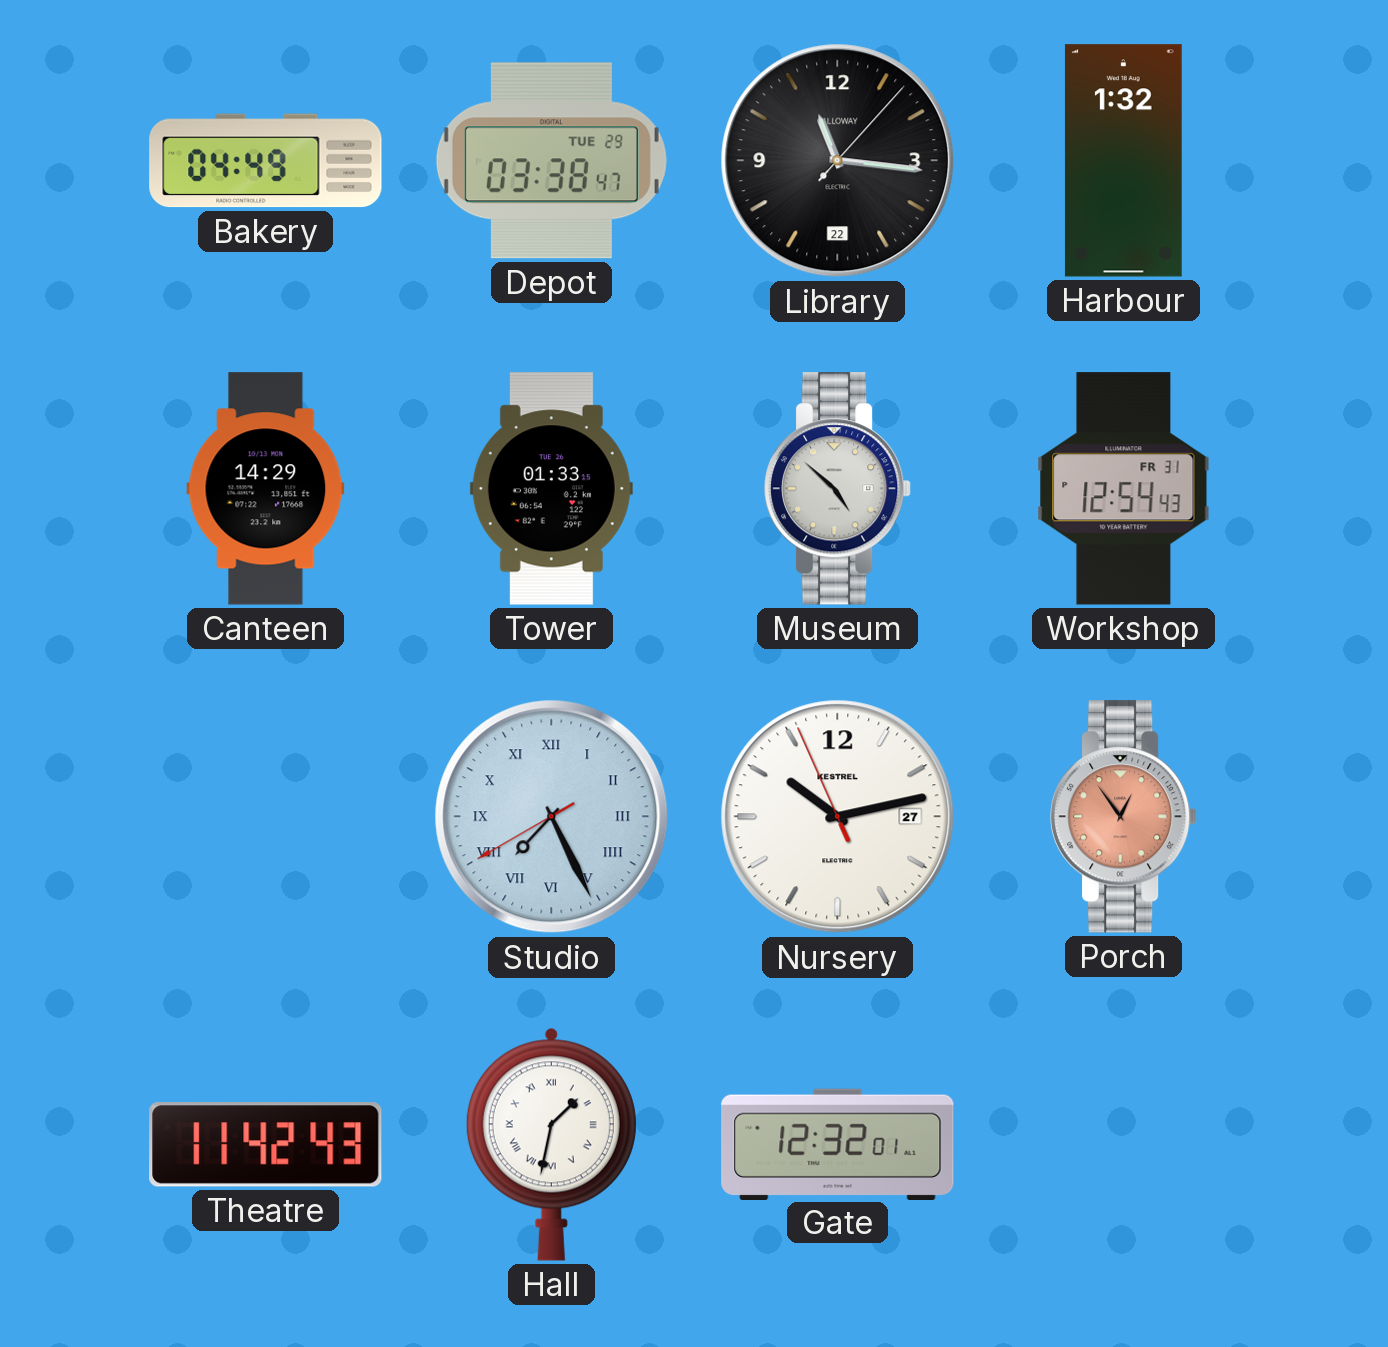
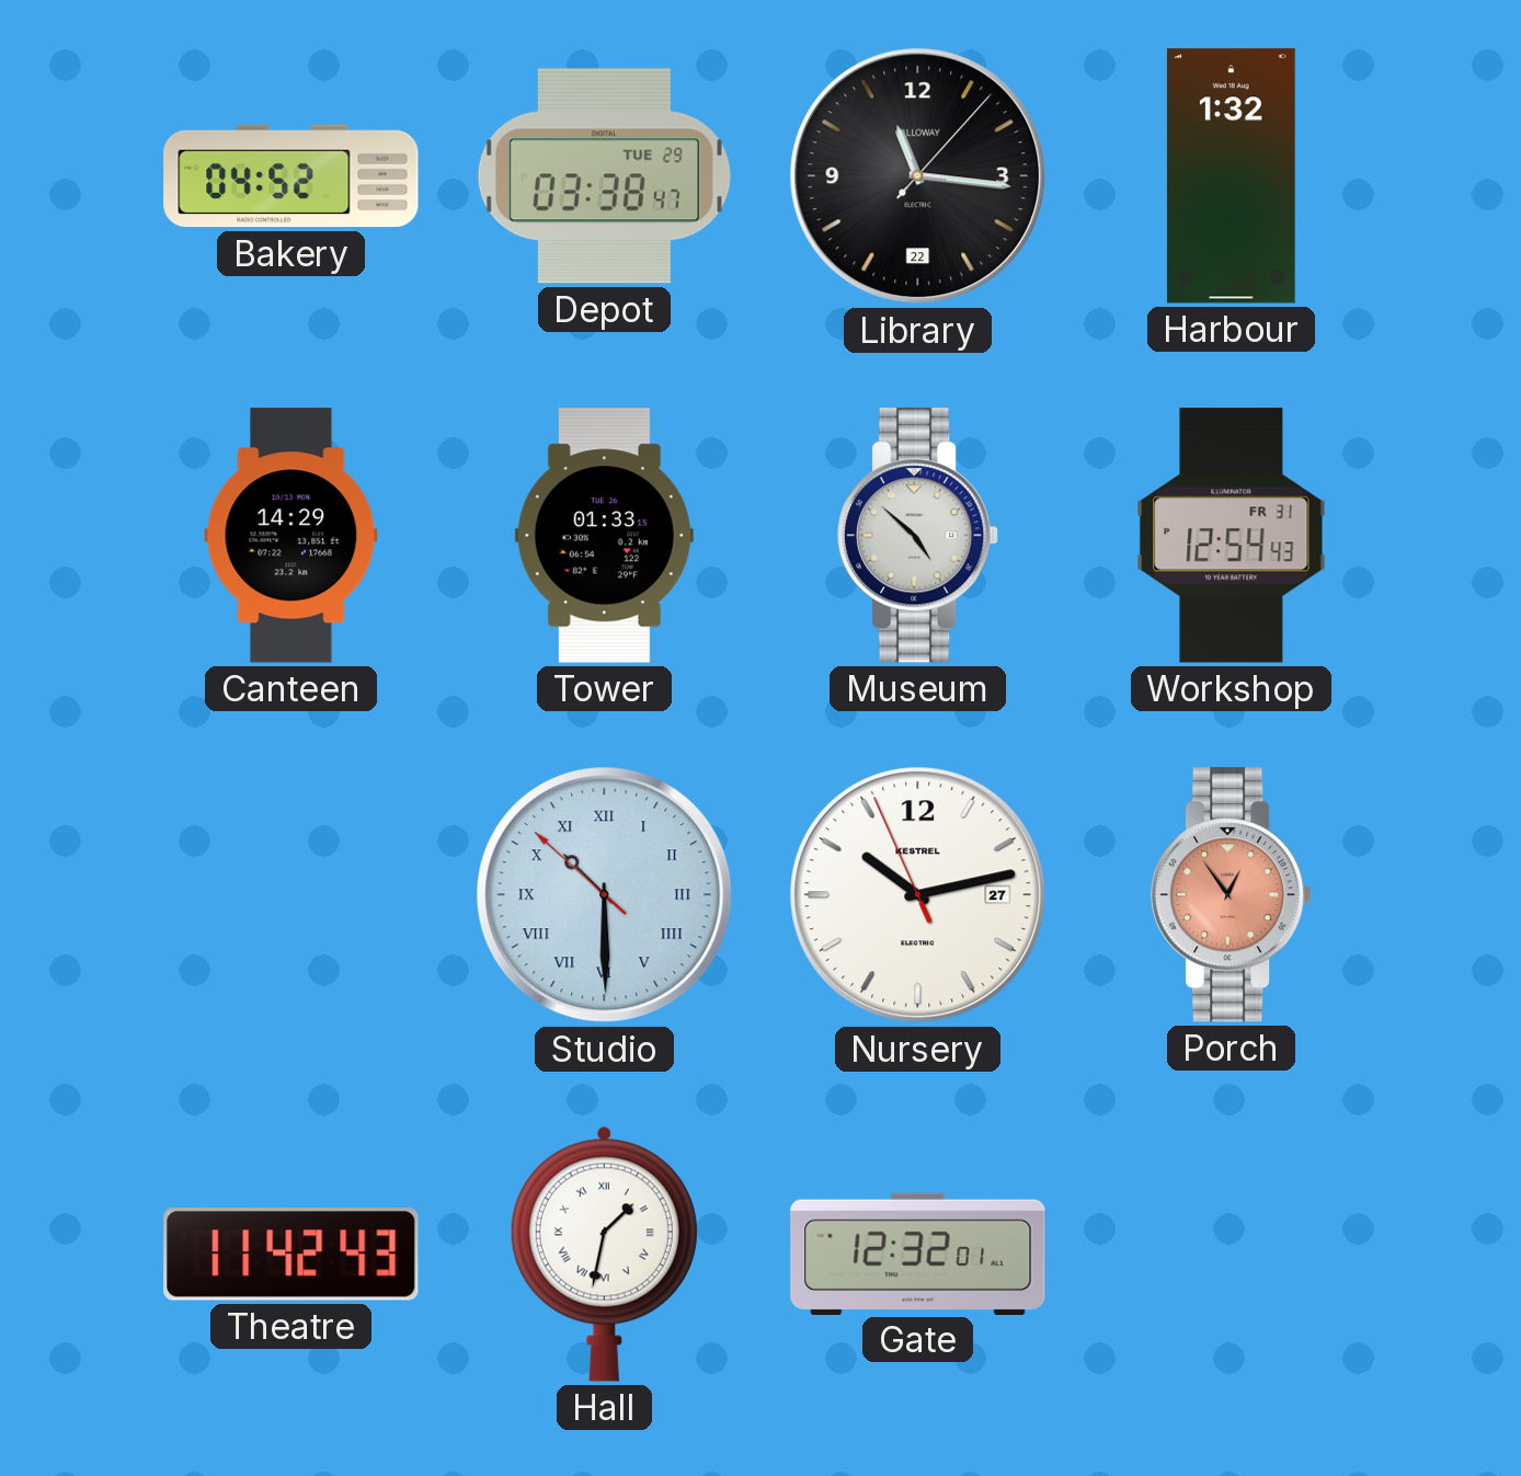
Bakery: 04:49 -> 04:52 (291, 176)
Studio: 7:25 -> 10:29 (605, 895)
